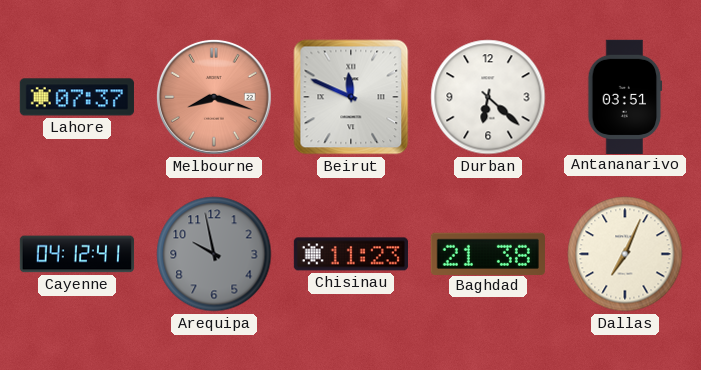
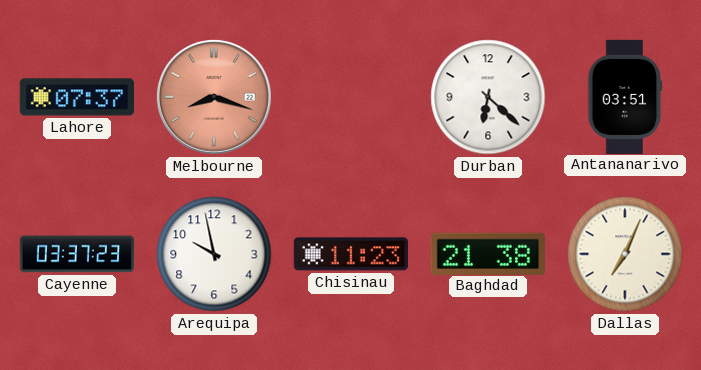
Beirut: 11:49 -> none (351, 97)
Cayenne: 04:12 -> 03:37 (77, 254)
Arequipa dial: grey -> white (214, 254)
